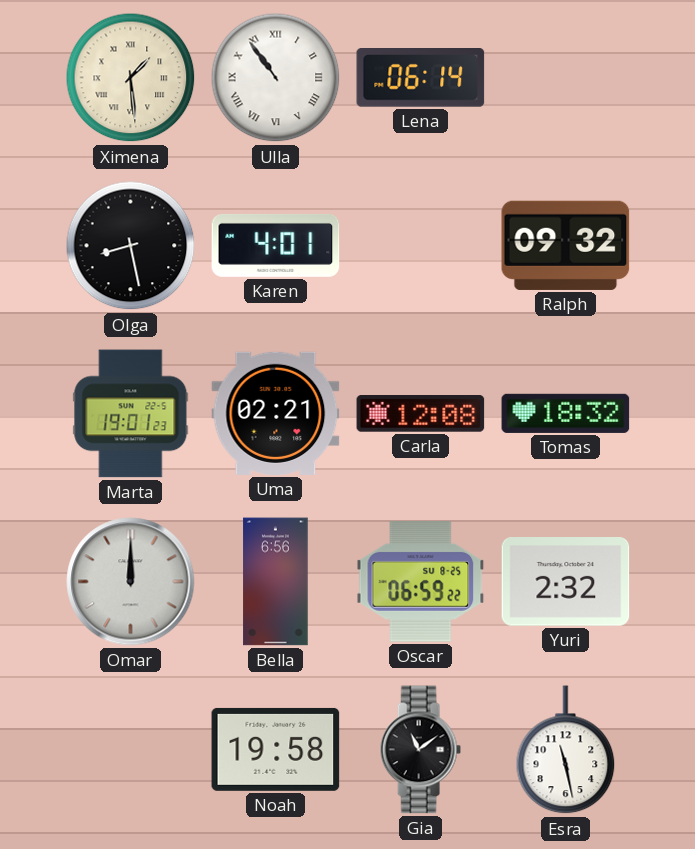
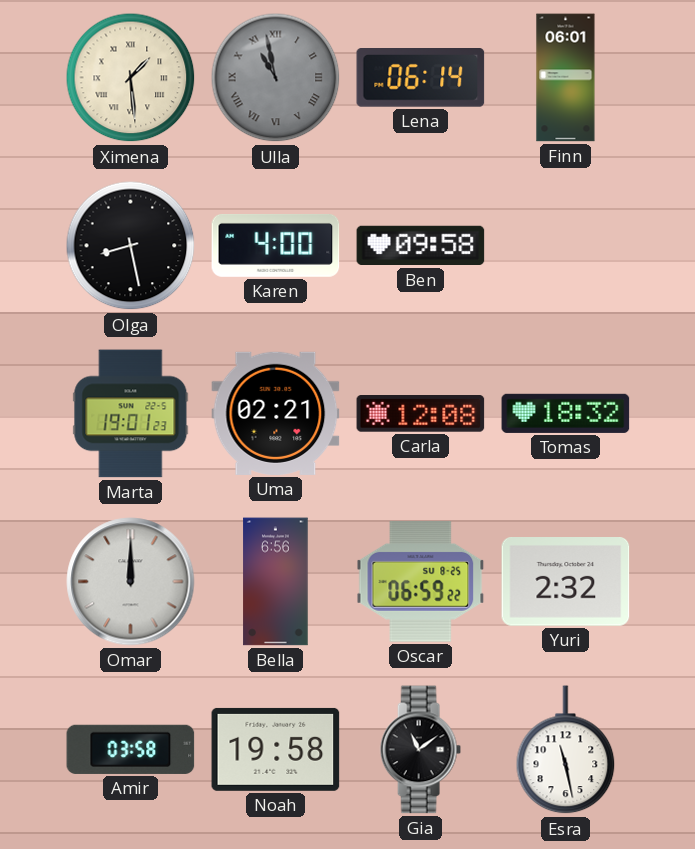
Ulla: 10:54 -> 10:58 (276, 78)
Ulla dial: white -> grey (276, 78)
Finn: none -> 06:01 (566, 78)
Karen: 4:01 -> 4:00 (276, 245)
Ben: none -> 09:58 (421, 246)
Ralph: 09:32 -> none (566, 245)
Amir: none -> 03:58 (131, 749)
